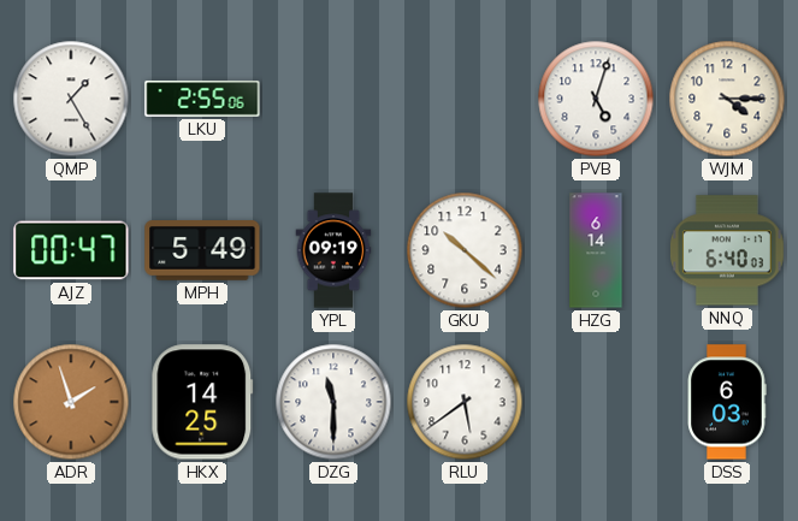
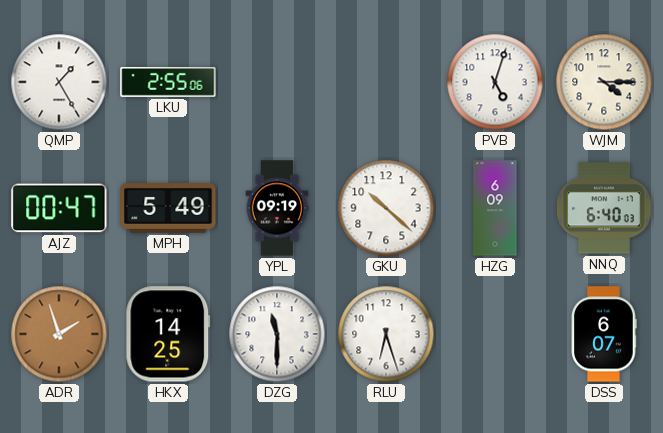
HZG: 6:14 -> 6:09 (495, 208)
RLU: 5:39 -> 6:27 (386, 334)
DSS: 6:03 -> 6:07 (604, 334)
